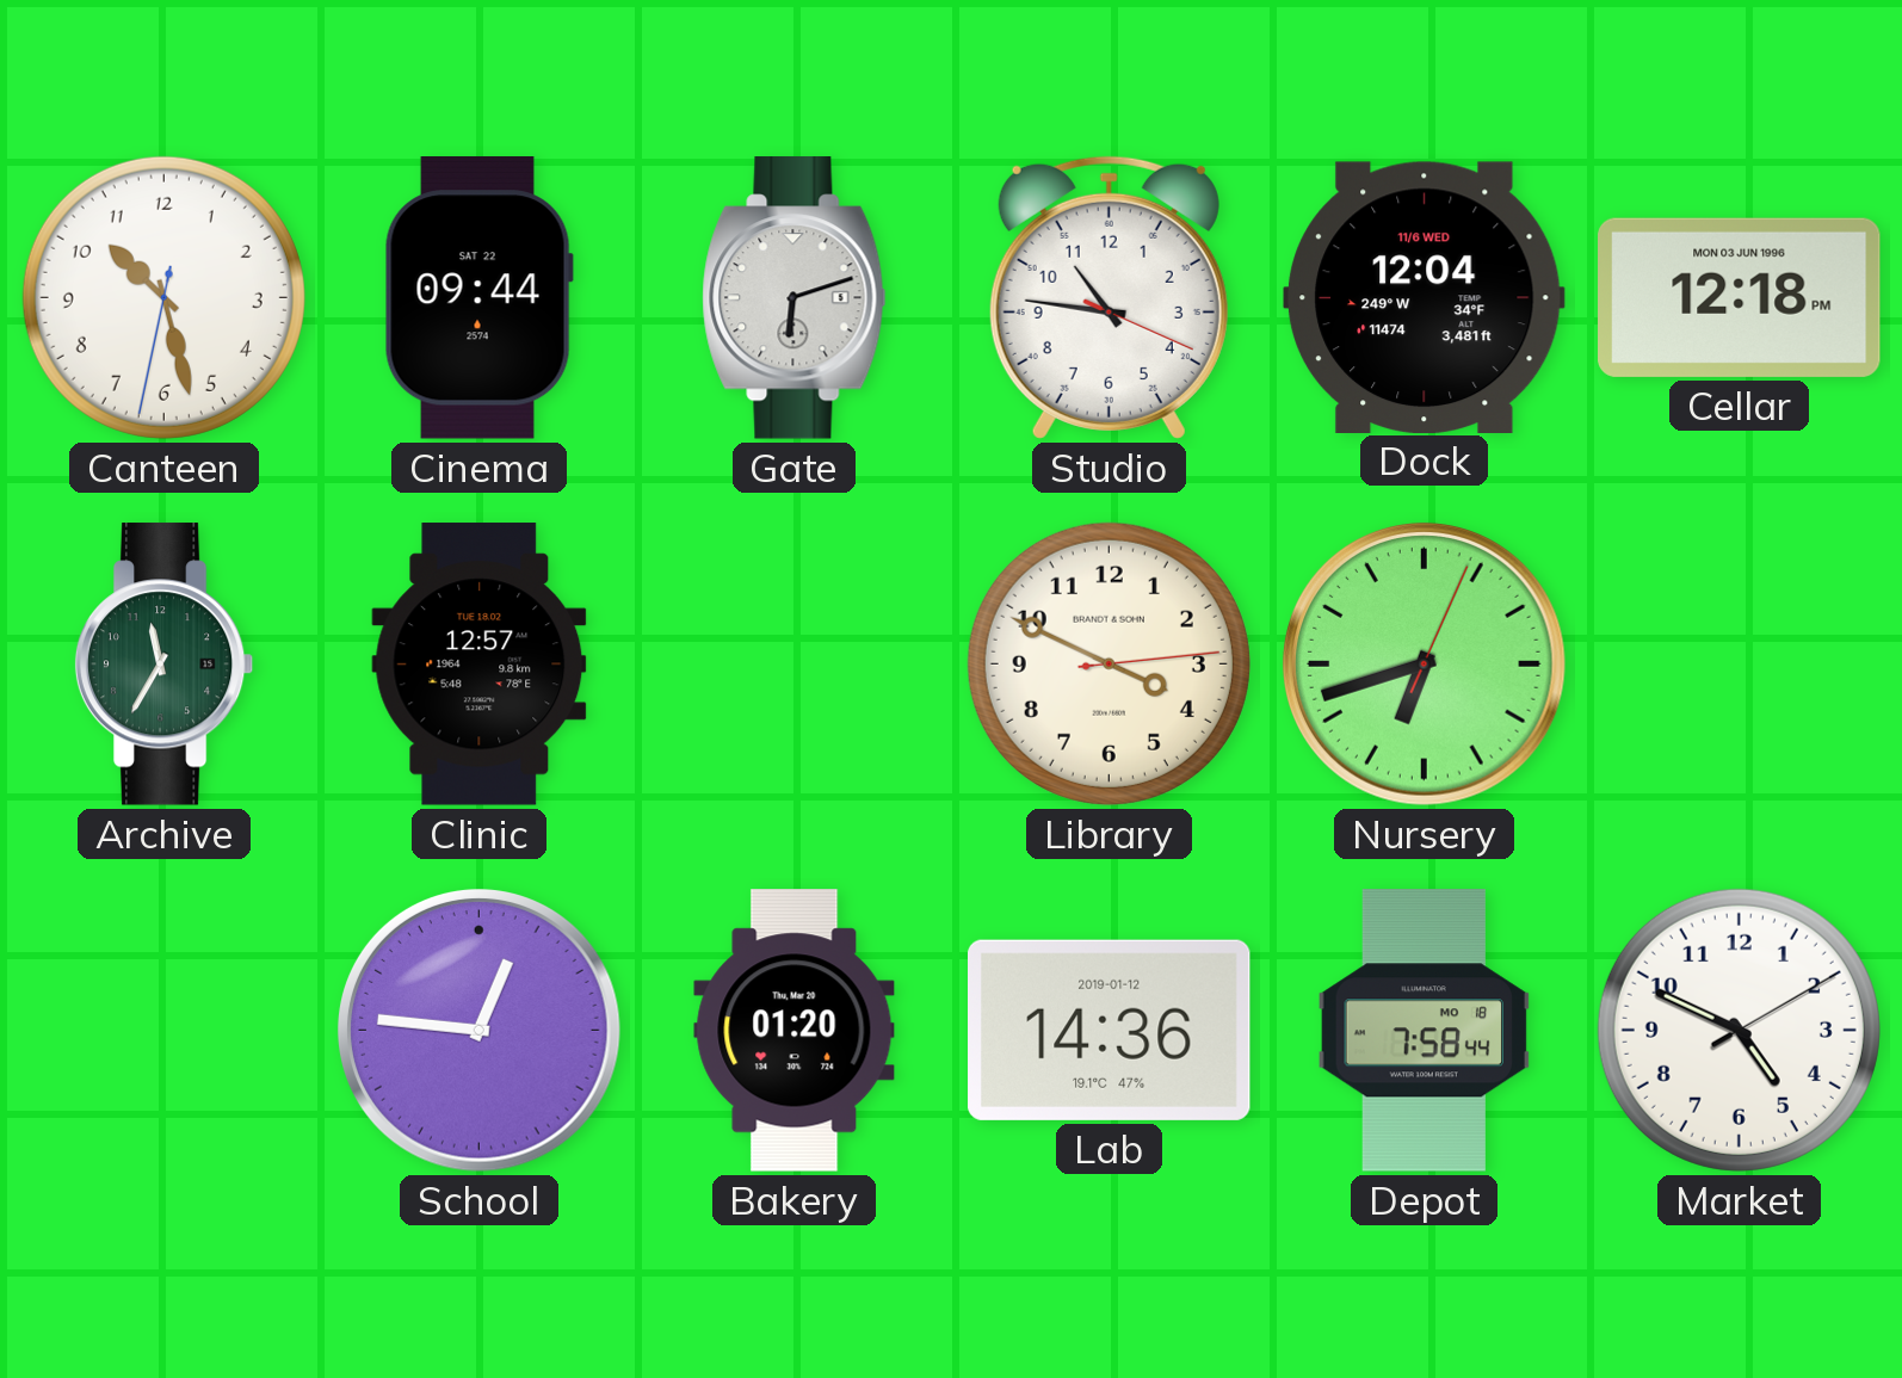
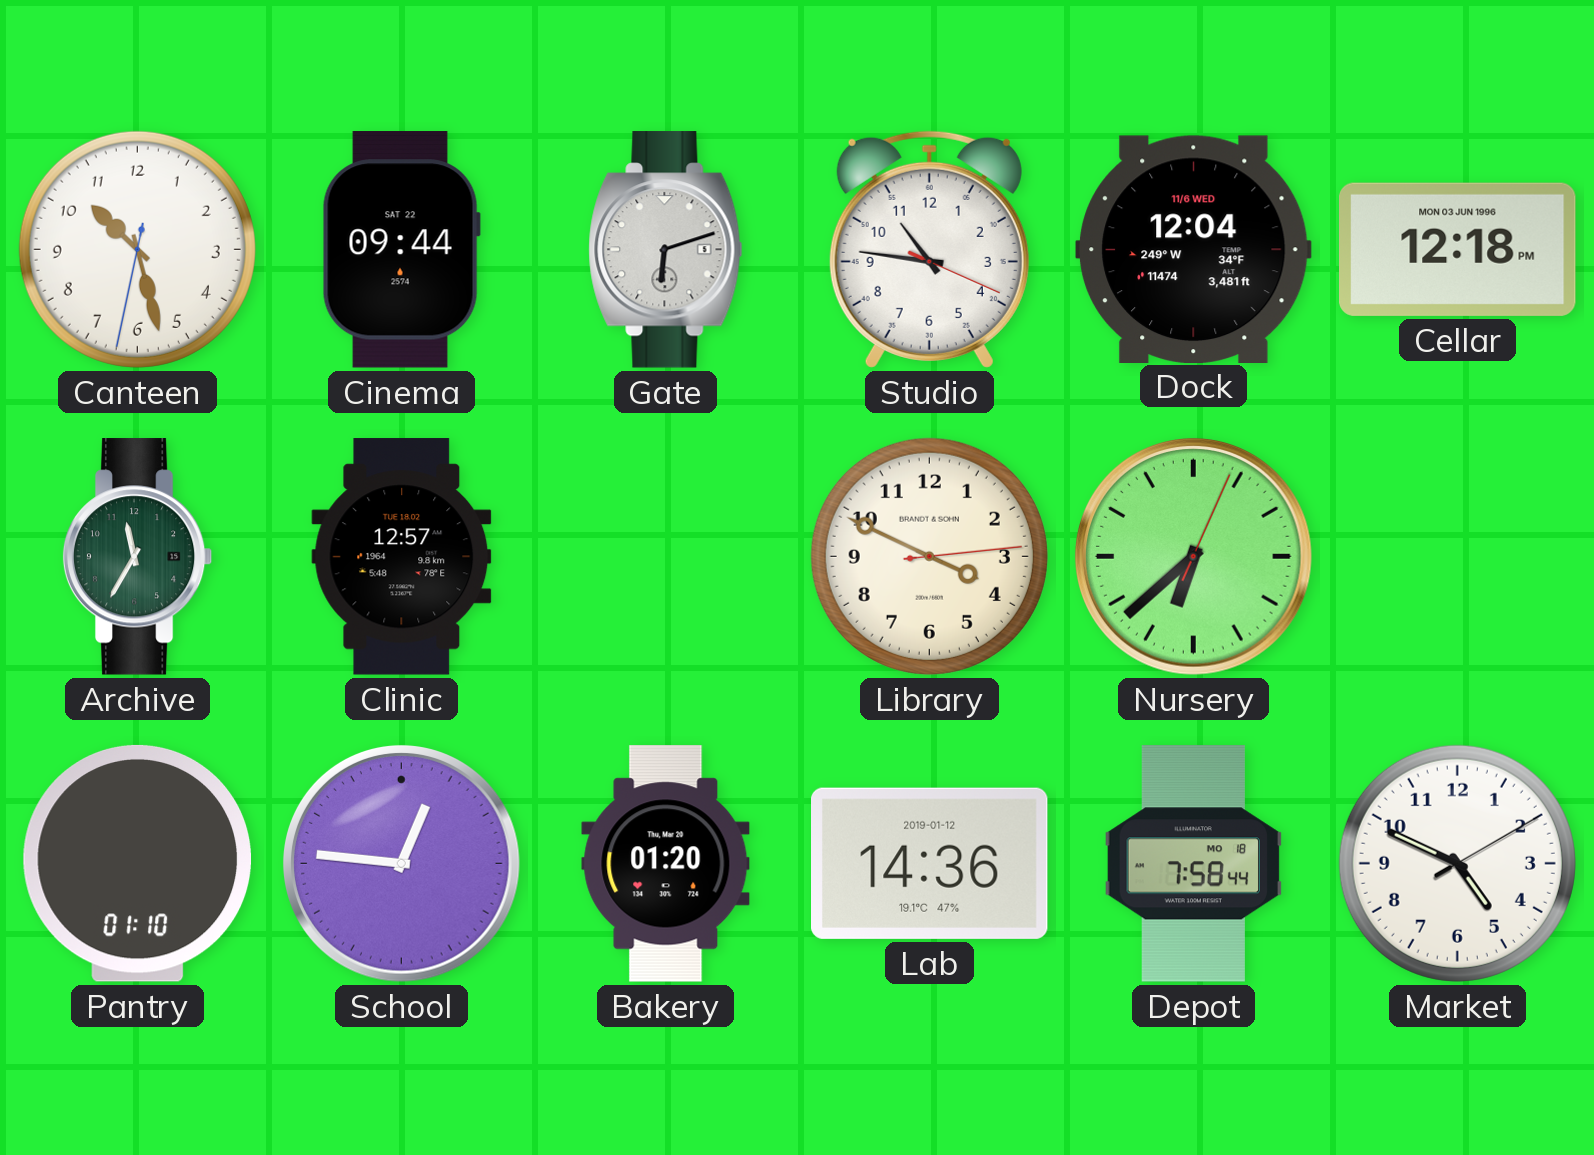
Nursery: 6:42 -> 6:38 (1193, 556)
Pantry: none -> 01:10 (137, 863)
